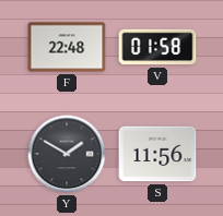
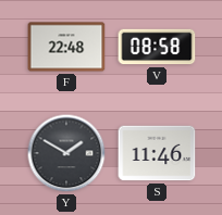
V: 01:58 -> 08:58 (157, 47)
S: 11:56 -> 11:46 (157, 153)
